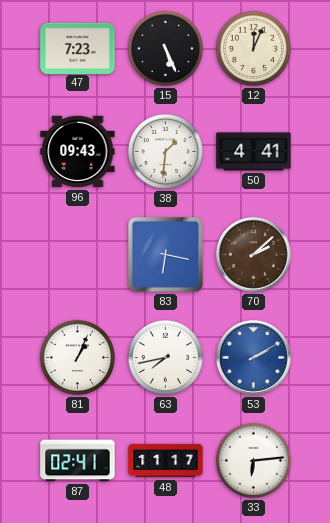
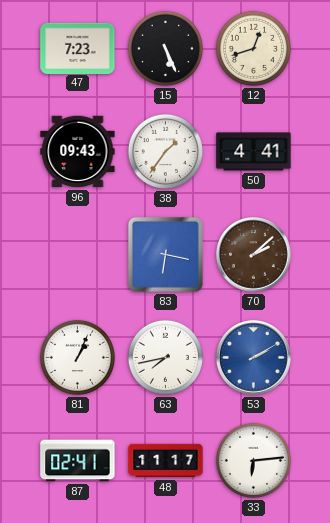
12: 12:04 -> 12:42 (253, 48)
38: 1:31 -> 1:36 (165, 151)
